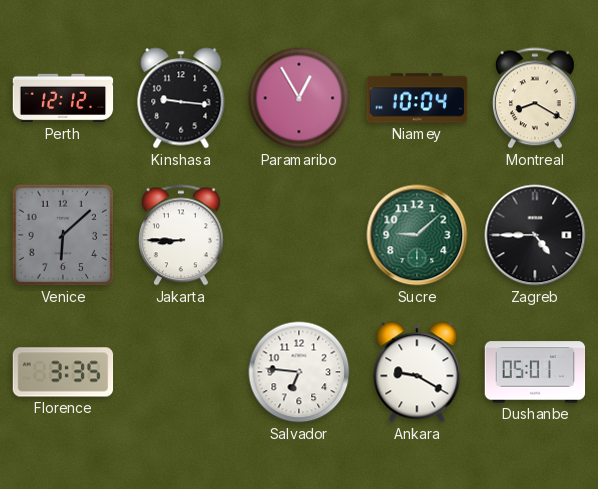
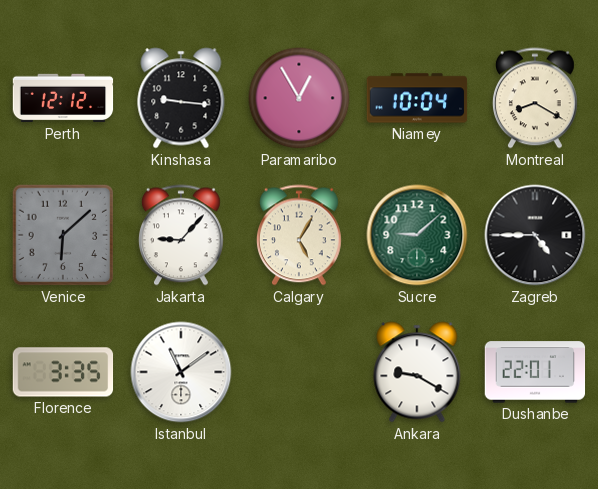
Jakarta: 8:45 -> 9:07 (181, 235)
Calgary: none -> 5:05 (299, 235)
Istanbul: none -> 11:09 (181, 372)
Salvador: 6:46 -> none (299, 372)
Dushanbe: 05:01 -> 22:01 (535, 372)
